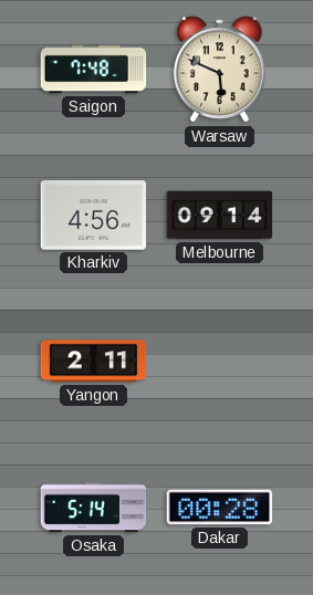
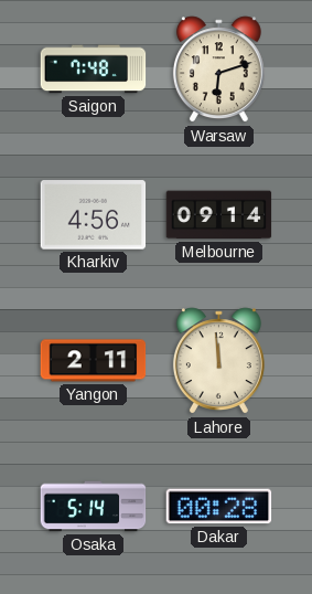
Warsaw: 5:49 -> 6:12 (218, 70)
Lahore: none -> 11:59 (218, 361)
